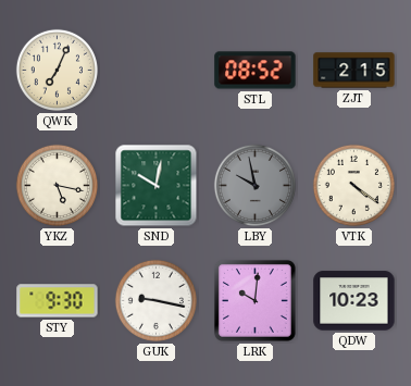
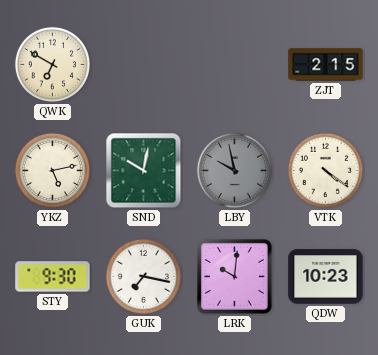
QWK: 7:04 -> 6:50 (52, 64)
STL: 08:52 -> none (256, 71)
YKZ: 5:17 -> 5:13 (52, 170)
GUK: 9:17 -> 7:17 (143, 276)
